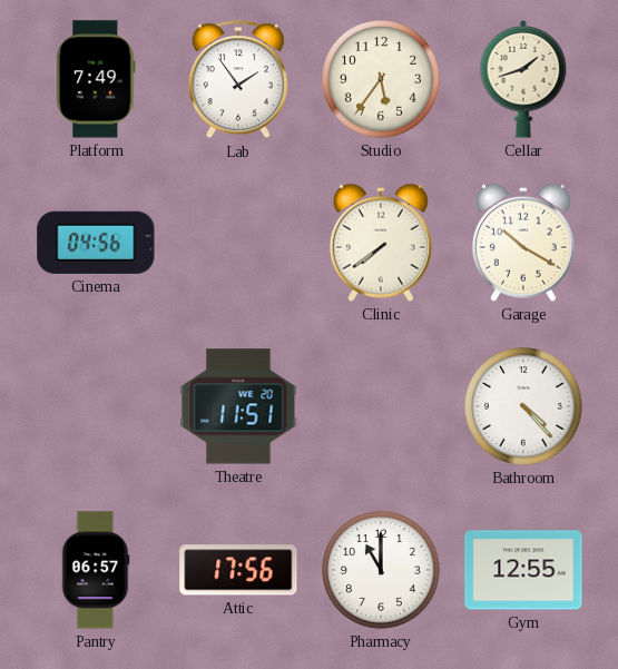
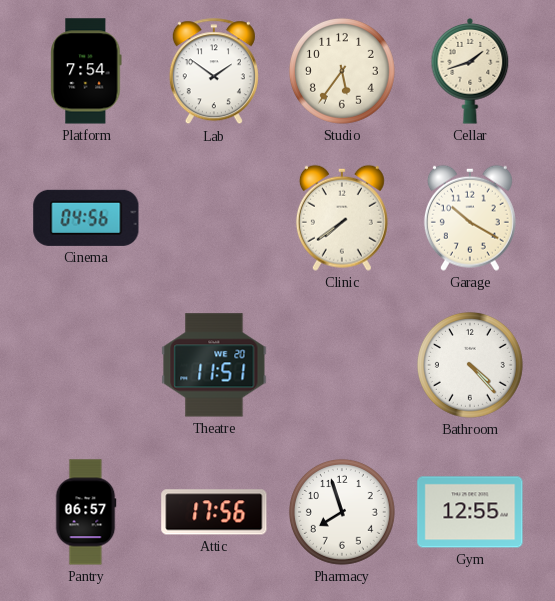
Platform: 7:49 -> 7:54 (86, 71)
Lab: 1:54 -> 1:51 (214, 72)
Pharmacy: 11:00 -> 7:57 (342, 512)
